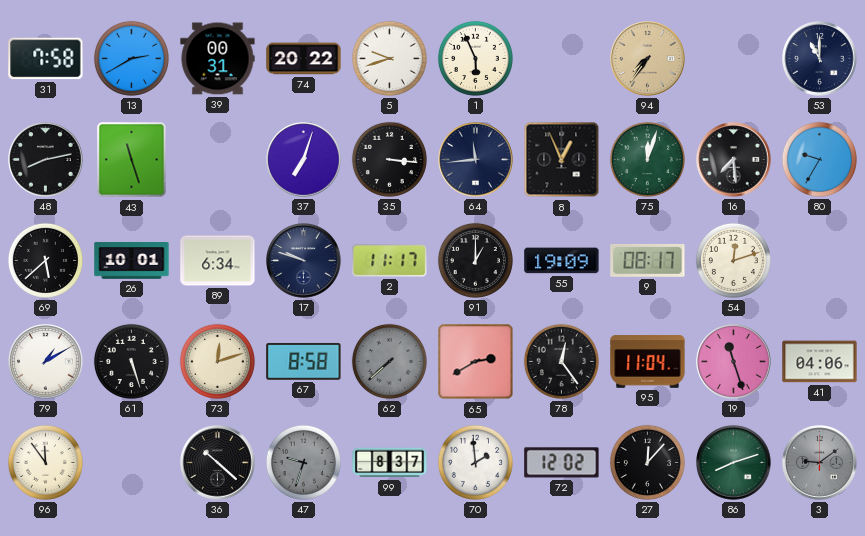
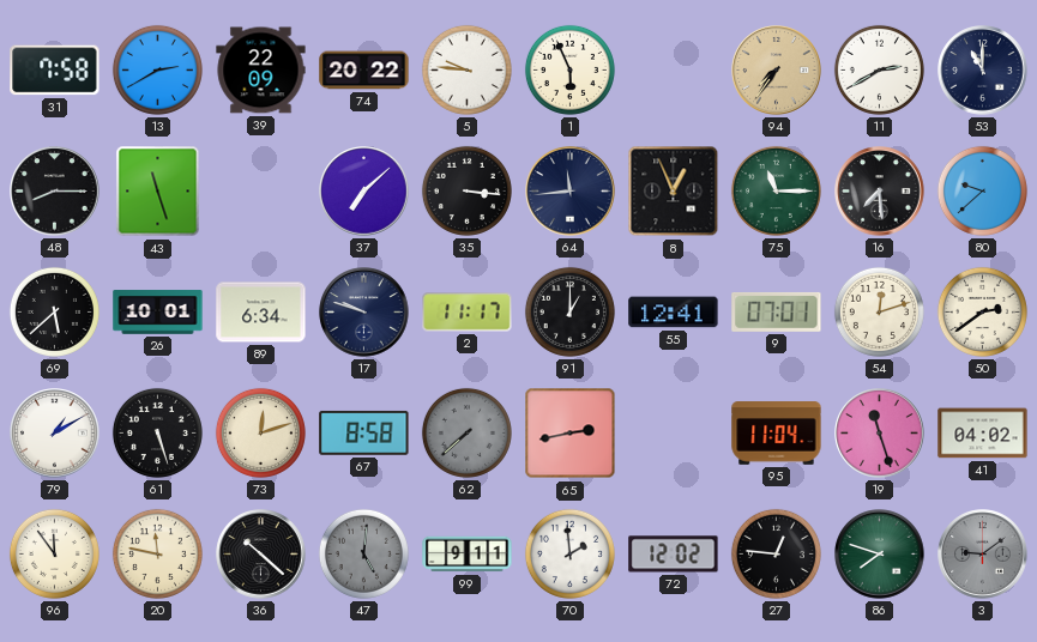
39: 00:31 -> 22:09 (261, 71)
5: 9:42 -> 9:46 (466, 69)
11: none -> 2:40 (879, 69)
48: 8:13 -> 8:15 (55, 192)
37: 7:03 -> 7:08 (364, 192)
75: 12:03 -> 11:15 (776, 190)
80: 9:35 -> 9:38 (982, 190)
55: 19:09 -> 12:41 (674, 313)
9: 08:17 -> 07:01 (777, 311)
50: none -> 2:39 (982, 311)
65: 2:40 -> 2:43 (571, 434)
78: 12:24 -> none (561, 361)
41: 04:06 -> 04:02 (983, 434)
20: none -> 11:47 (157, 553)
47: 9:33 -> 5:01 (363, 553)
99: 8:37 -> 9:11 (468, 555)
27: 12:07 -> 12:46 (776, 553)
86: 8:12 -> 7:48 (880, 555)
